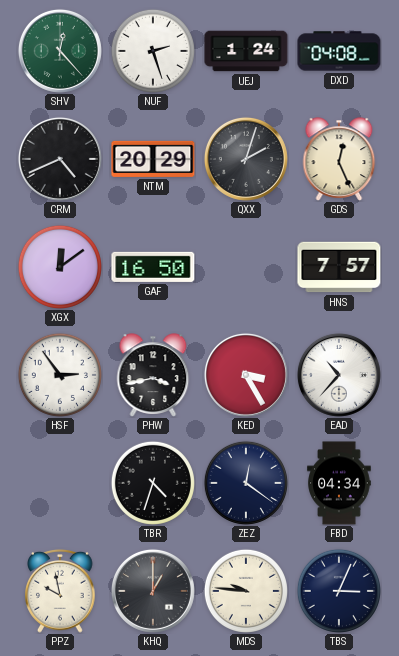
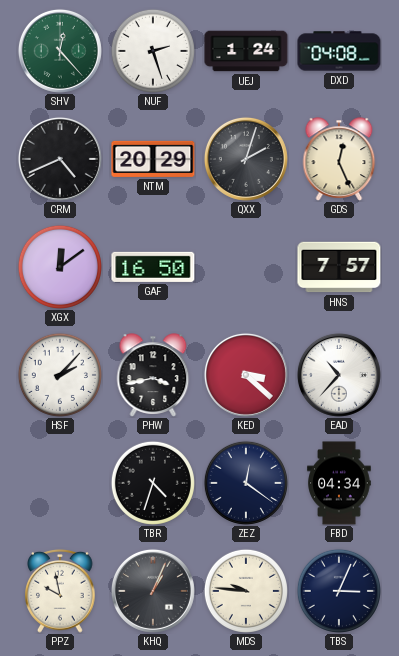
HSF: 2:54 -> 2:07 (60, 375)
KED: 3:25 -> 3:22 (246, 375)
KHQ: 1:00 -> 1:04 (153, 591)
